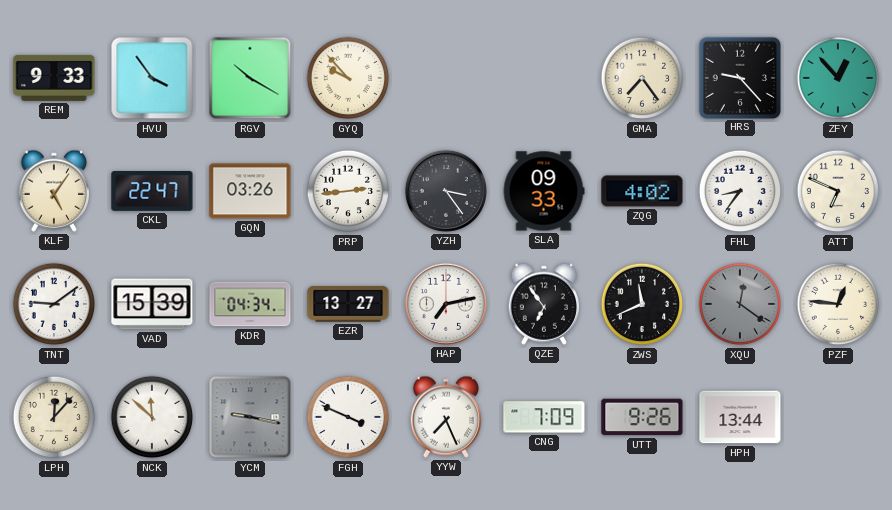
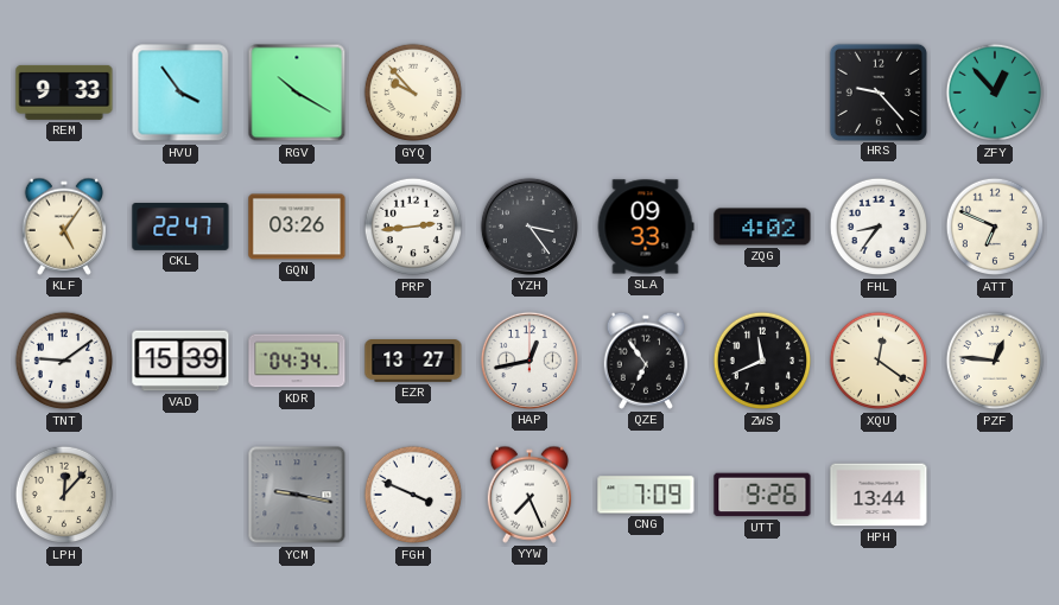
GMA: 7:24 -> none (642, 78)
HAP: 7:13 -> 12:43 (529, 361)
XQU dial: grey -> cream (879, 361)
NCK: 11:52 -> none (152, 417)
